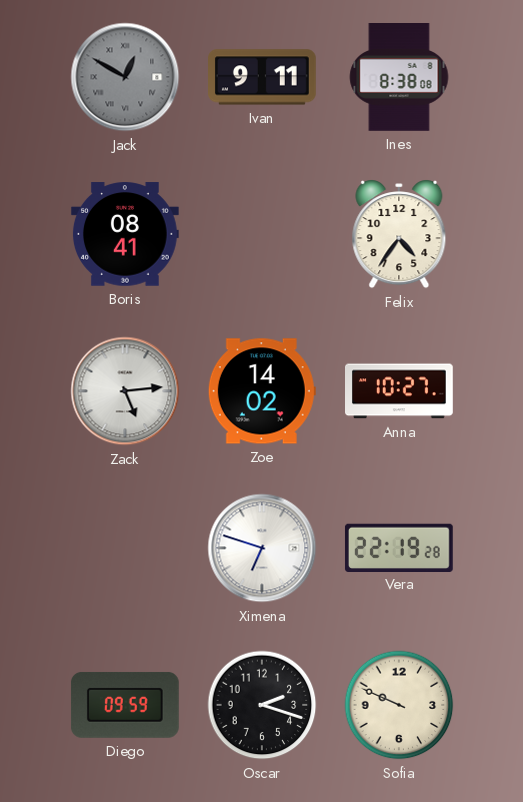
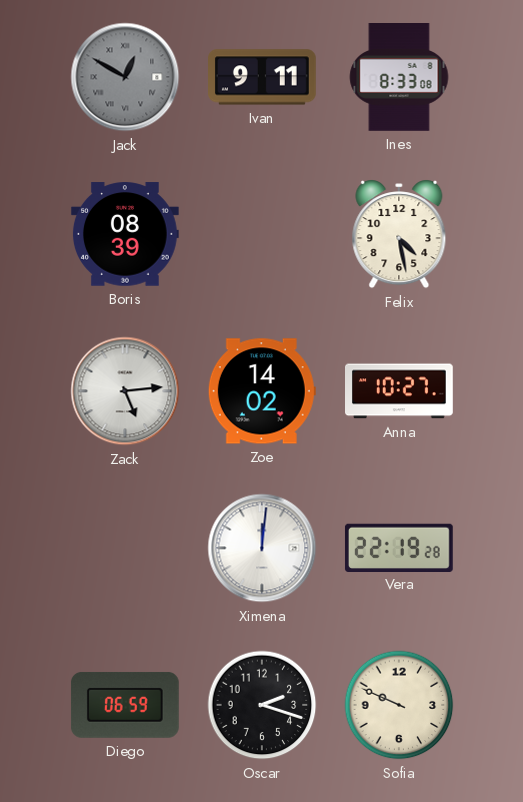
Ines: 8:38 -> 8:33 (399, 78)
Boris: 08:41 -> 08:39 (125, 234)
Felix: 4:36 -> 4:28 (399, 234)
Ximena: 6:48 -> 12:01 (262, 548)
Diego: 09:59 -> 06:59 (125, 705)
